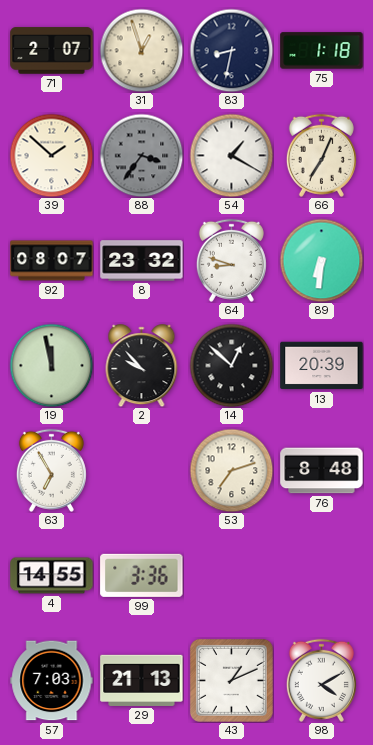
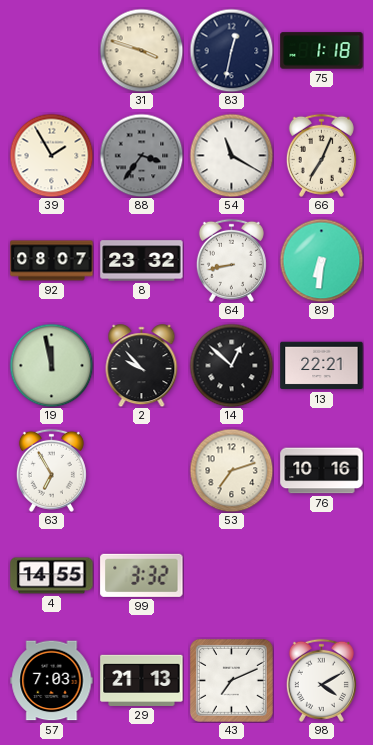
71: 2:07 -> none (52, 51)
31: 12:57 -> 3:48 (141, 50)
83: 8:32 -> 12:32 (231, 50)
39: 1:52 -> 1:55 (51, 155)
54: 1:20 -> 11:20 (231, 155)
64: 8:48 -> 8:43 (231, 260)
13: 20:39 -> 22:21 (322, 366)
76: 8:48 -> 10:16 (322, 471)
99: 3:36 -> 3:32 (142, 575)
43: 1:11 -> 7:11 (231, 680)
